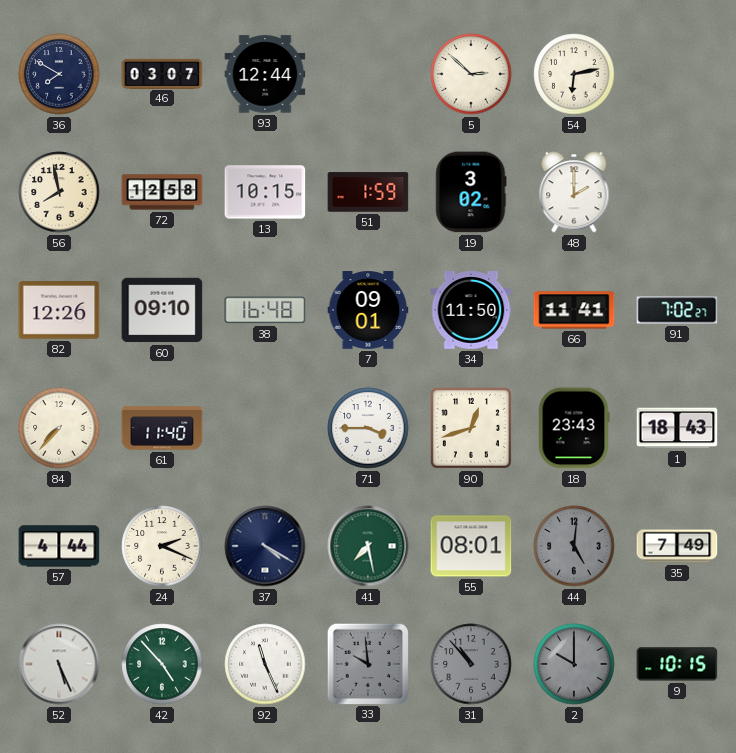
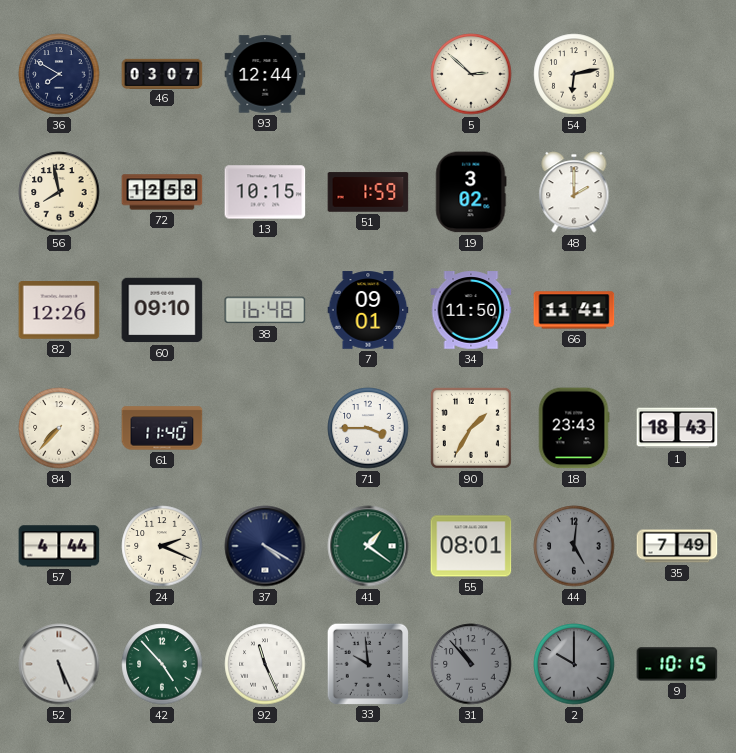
91: 7:02 -> none (677, 310)
90: 12:42 -> 1:35 (471, 428)
41: 7:28 -> 1:21 (368, 546)
